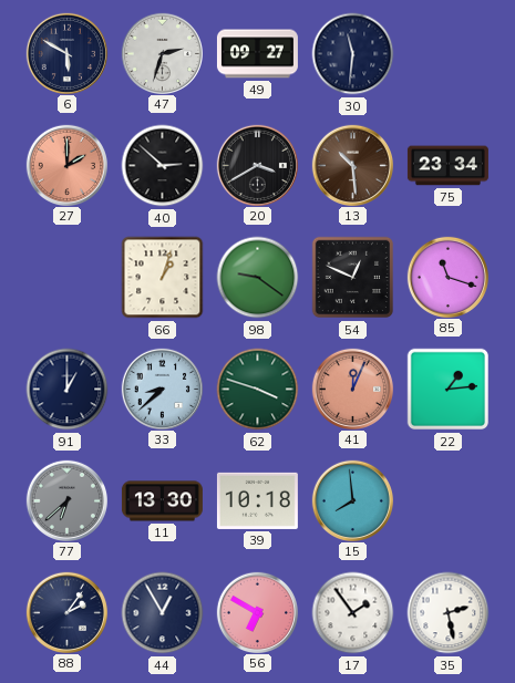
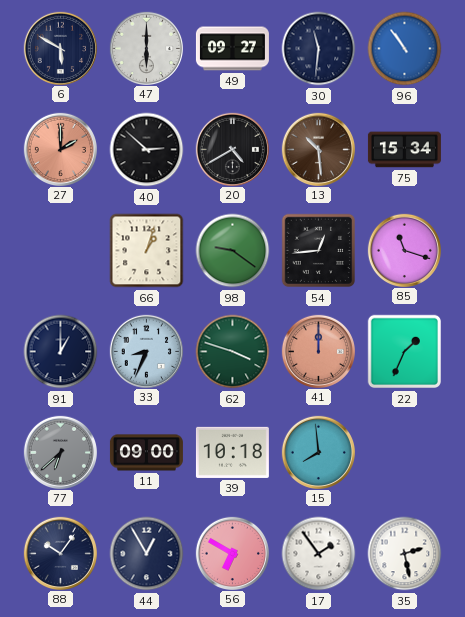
47: 2:33 -> 6:00 (146, 48)
96: none -> 10:54 (405, 49)
20: 3:40 -> 4:40 (232, 149)
75: 23:34 -> 15:34 (404, 150)
54: 12:49 -> 12:44 (319, 251)
33: 8:38 -> 8:34 (146, 351)
41: 12:04 -> 12:00 (318, 351)
22: 1:14 -> 1:34 (405, 352)
11: 13:30 -> 09:00 (146, 453)
88: 2:06 -> 10:06 (60, 553)
